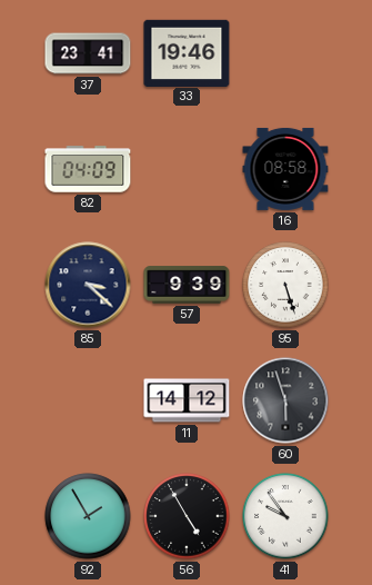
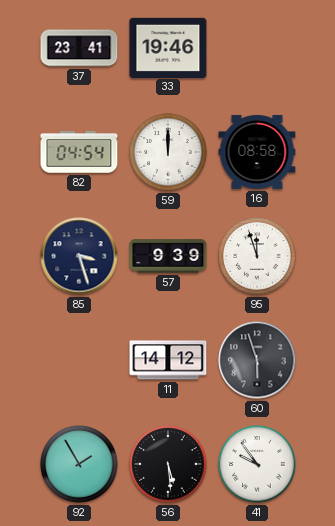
82: 04:09 -> 04:54 (79, 152)
59: none -> 12:00 (168, 152)
85: 3:22 -> 3:27 (79, 256)
95: 5:27 -> 11:57 (257, 256)
56: 4:55 -> 5:29 (168, 464)
